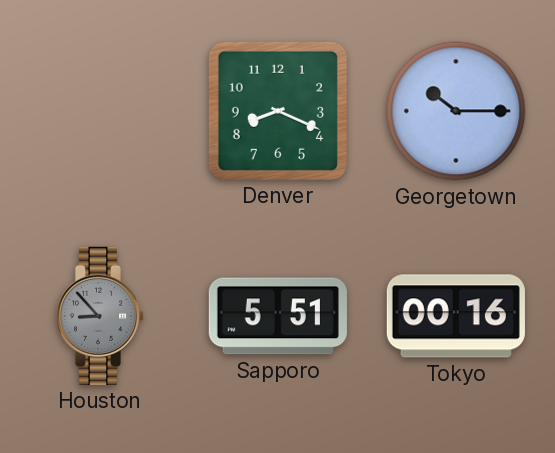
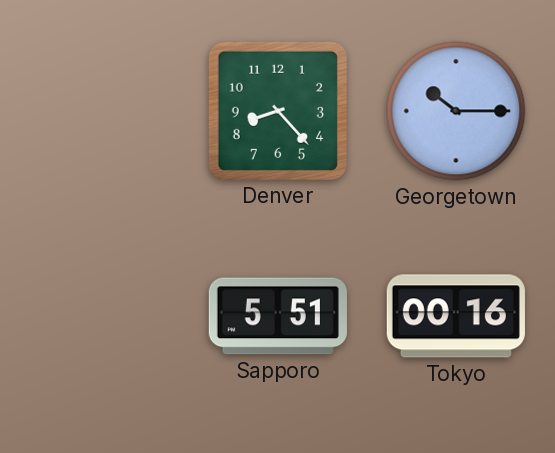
Denver: 8:19 -> 8:23 (278, 111)
Houston: 8:53 -> none (100, 316)
